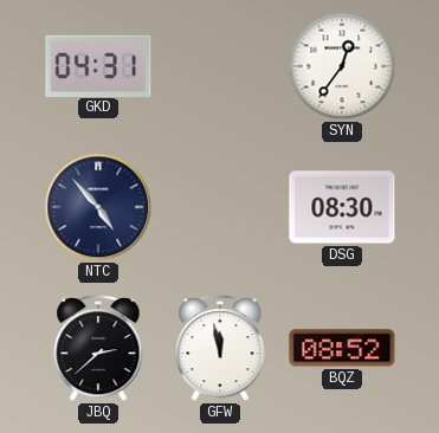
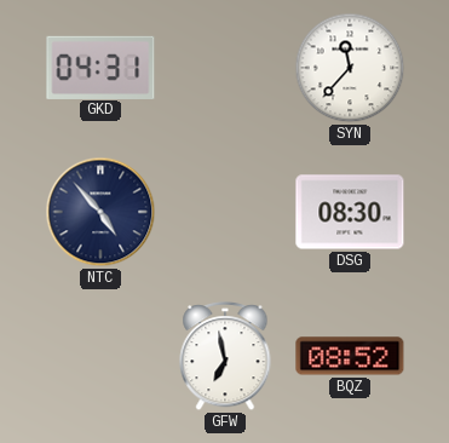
SYN: 12:36 -> 11:37 (350, 68)
JBQ: 2:38 -> none (98, 349)
GFW: 11:58 -> 6:58 (225, 357)
